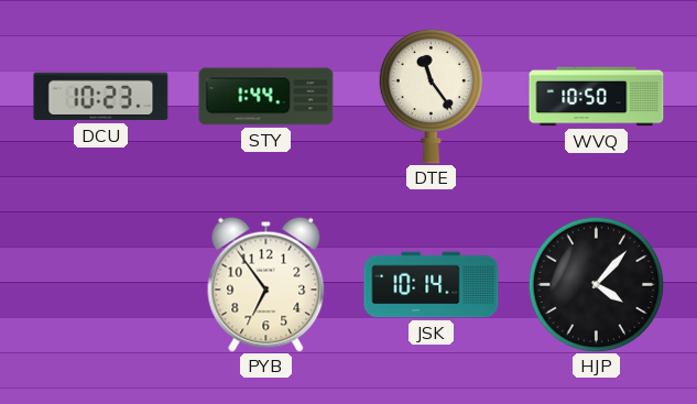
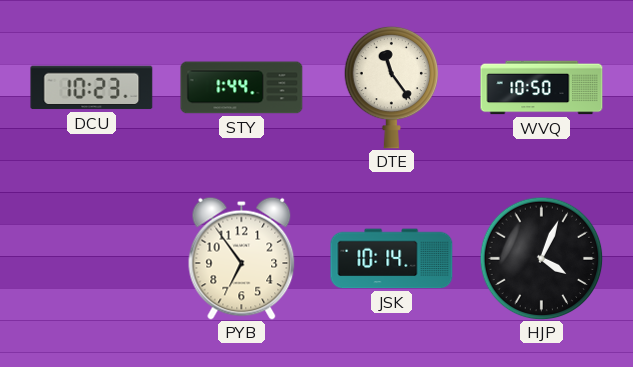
HJP: 4:07 -> 4:04 (541, 258)
